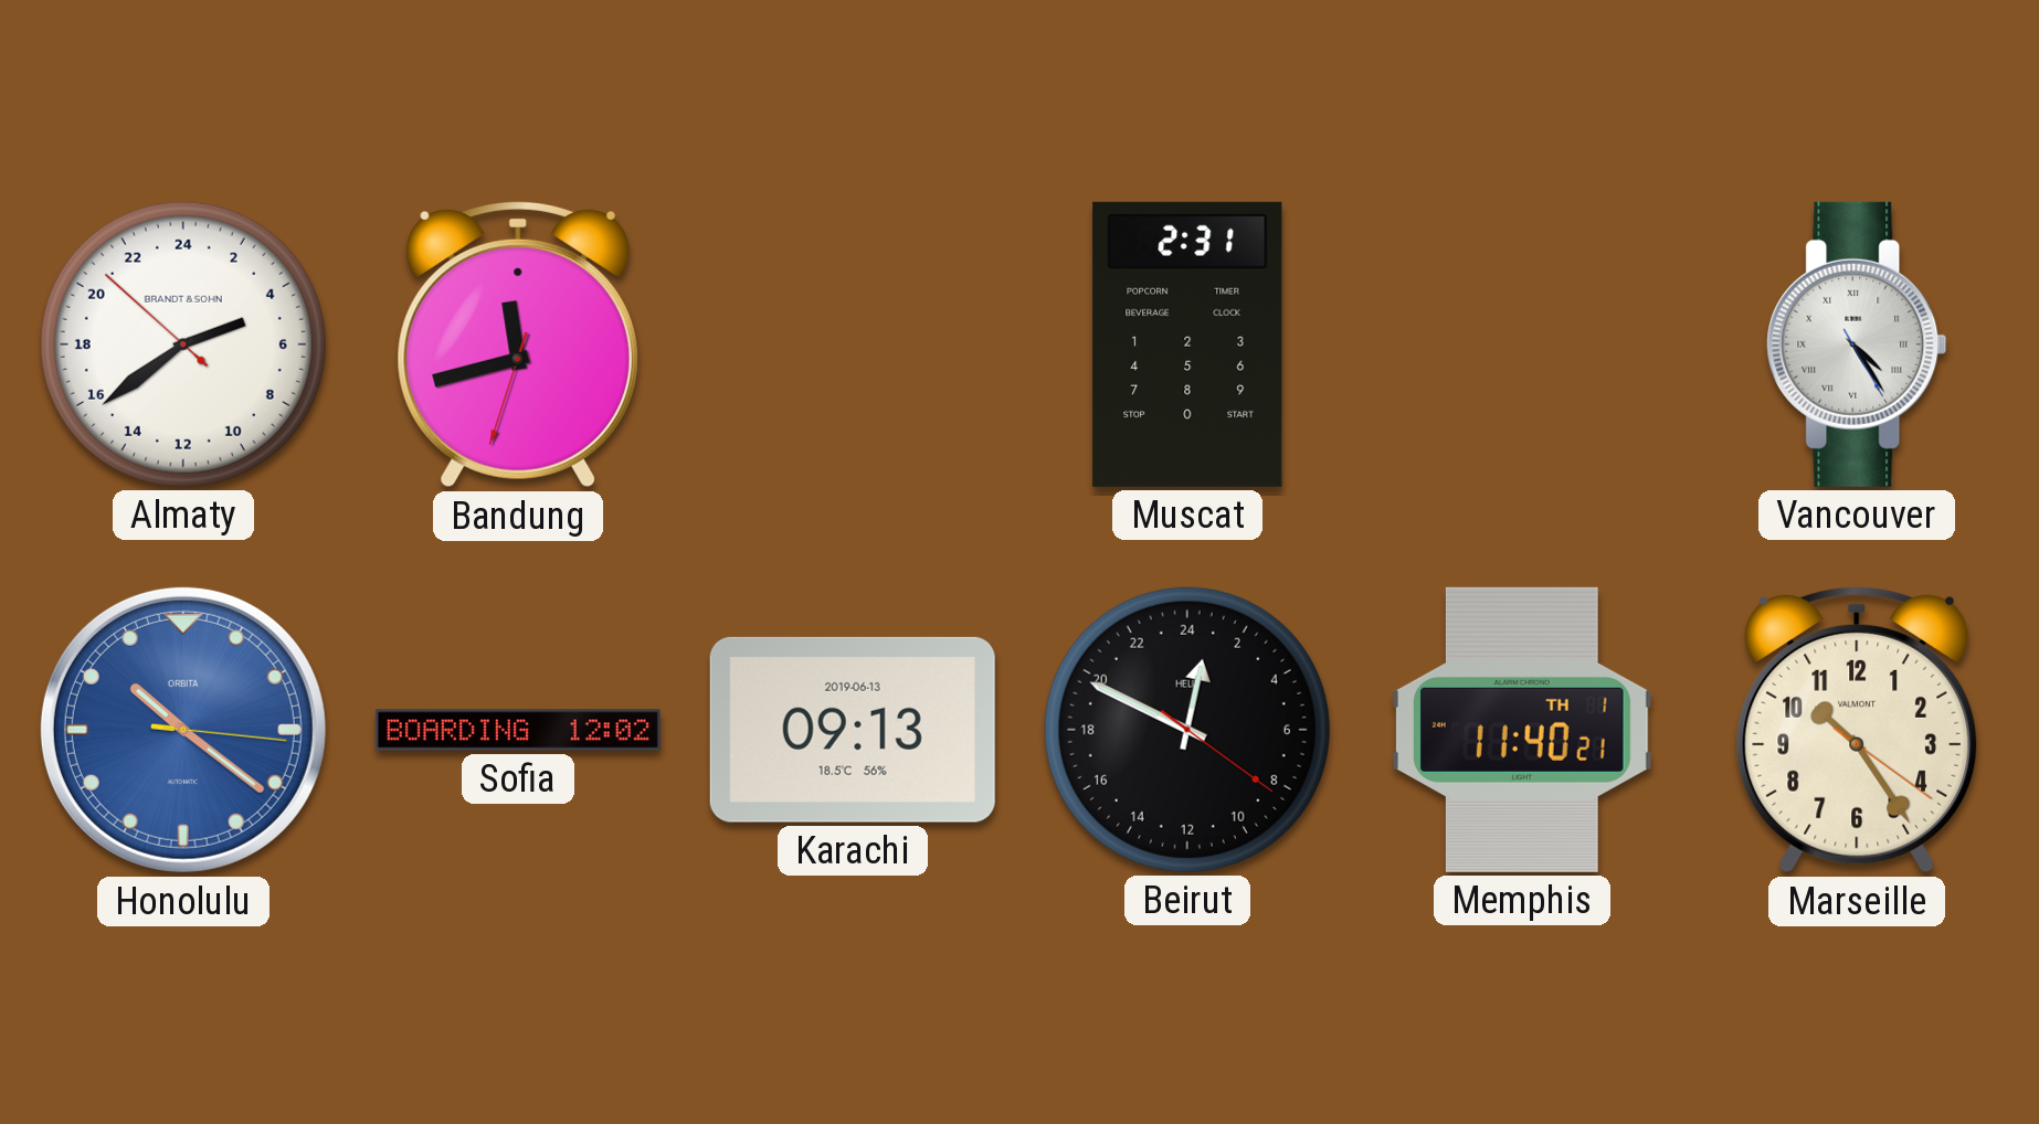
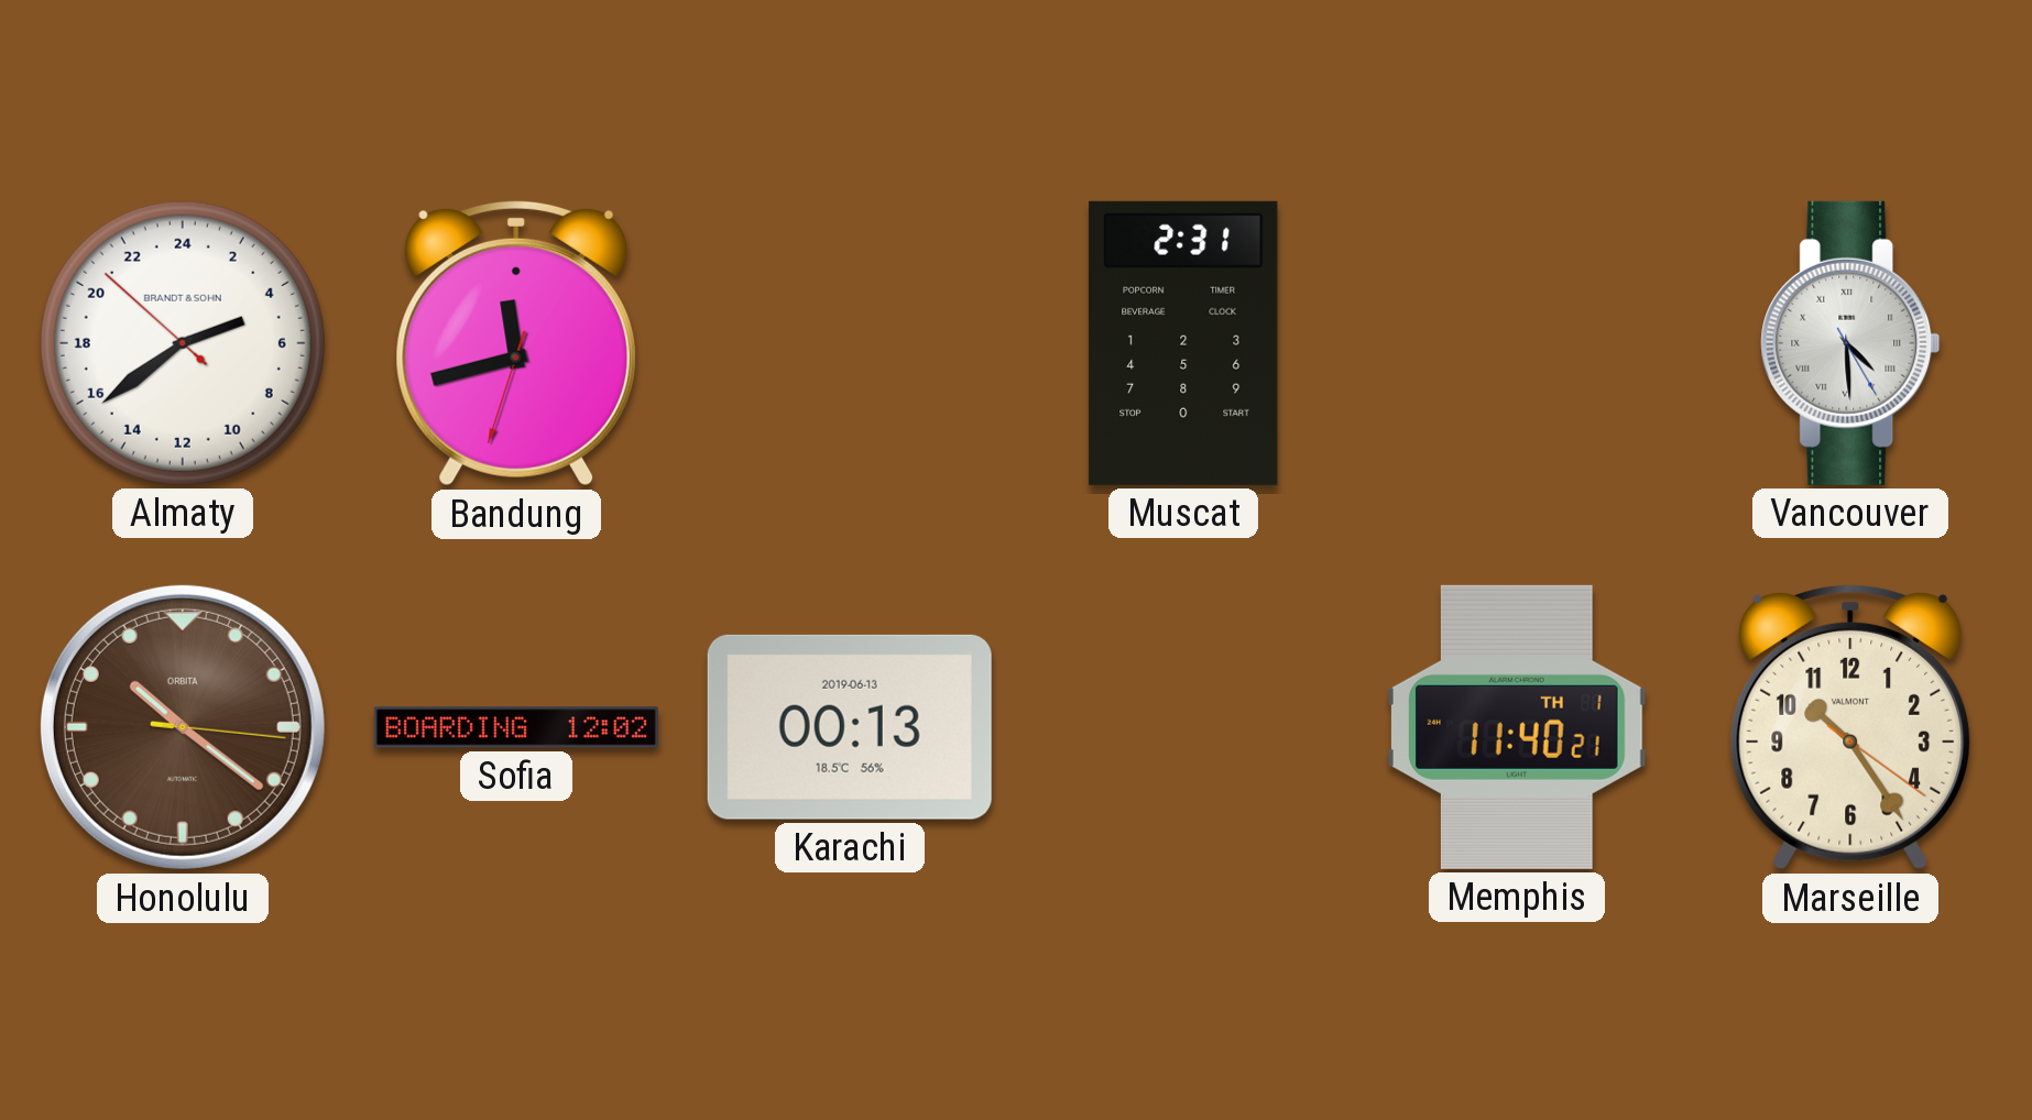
Vancouver: 4:24 -> 4:29 (1850, 343)
Honolulu dial: blue -> brown (183, 727)
Karachi: 09:13 -> 00:13 (850, 727)
Beirut: 0:49 -> none (1187, 730)
